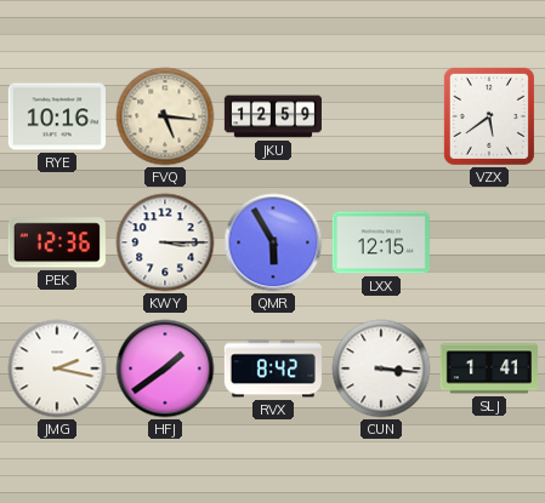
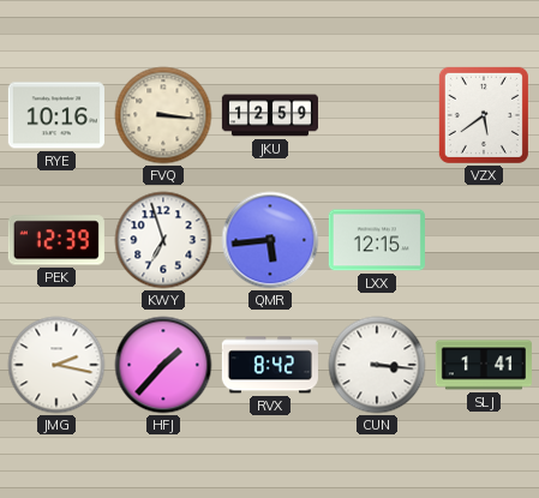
FVQ: 5:16 -> 3:16 (163, 115)
PEK: 12:36 -> 12:39 (56, 240)
KWY: 3:15 -> 6:57 (163, 240)
QMR: 5:55 -> 5:44 (270, 240)
HFJ: 1:39 -> 1:37 (163, 365)
